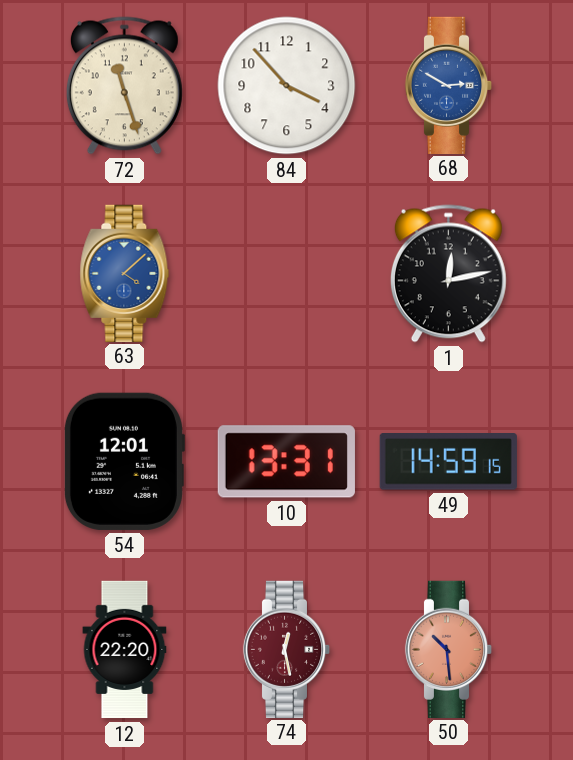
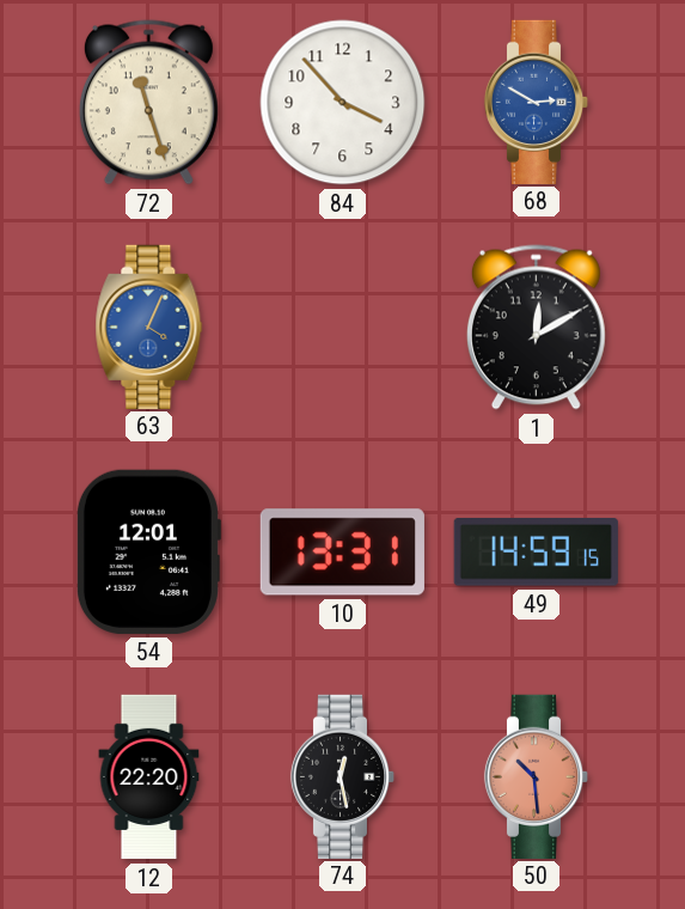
63: 4:08 -> 4:04 (149, 327)
1: 12:13 -> 12:10 (536, 328)
74 dial: burgundy -> black (343, 776)
